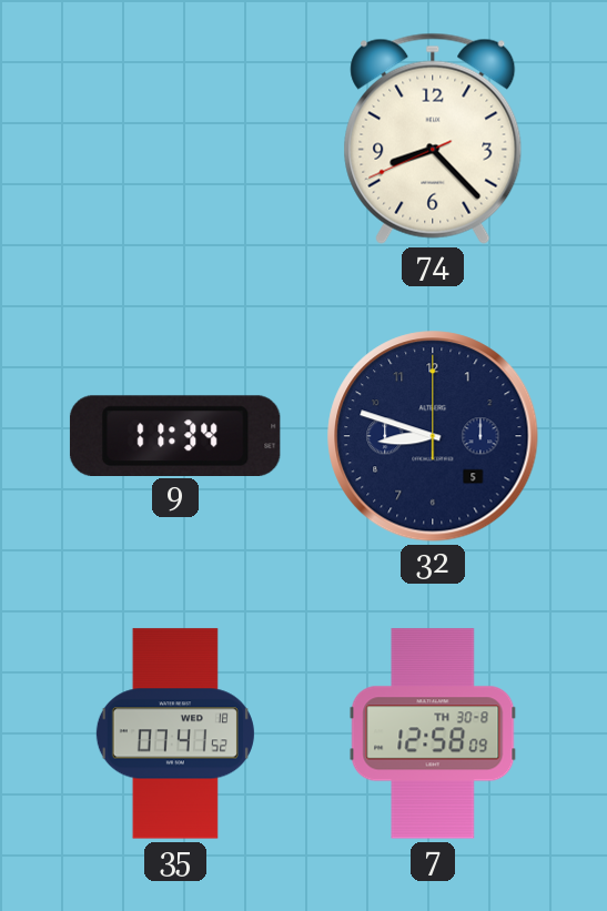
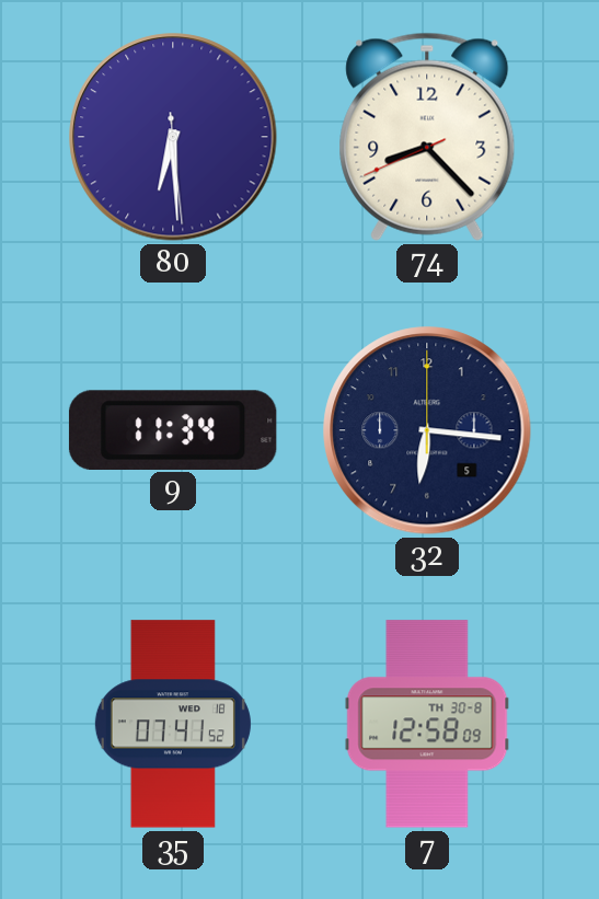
80: none -> 6:29 (173, 137)
32: 8:48 -> 6:16 (427, 430)
